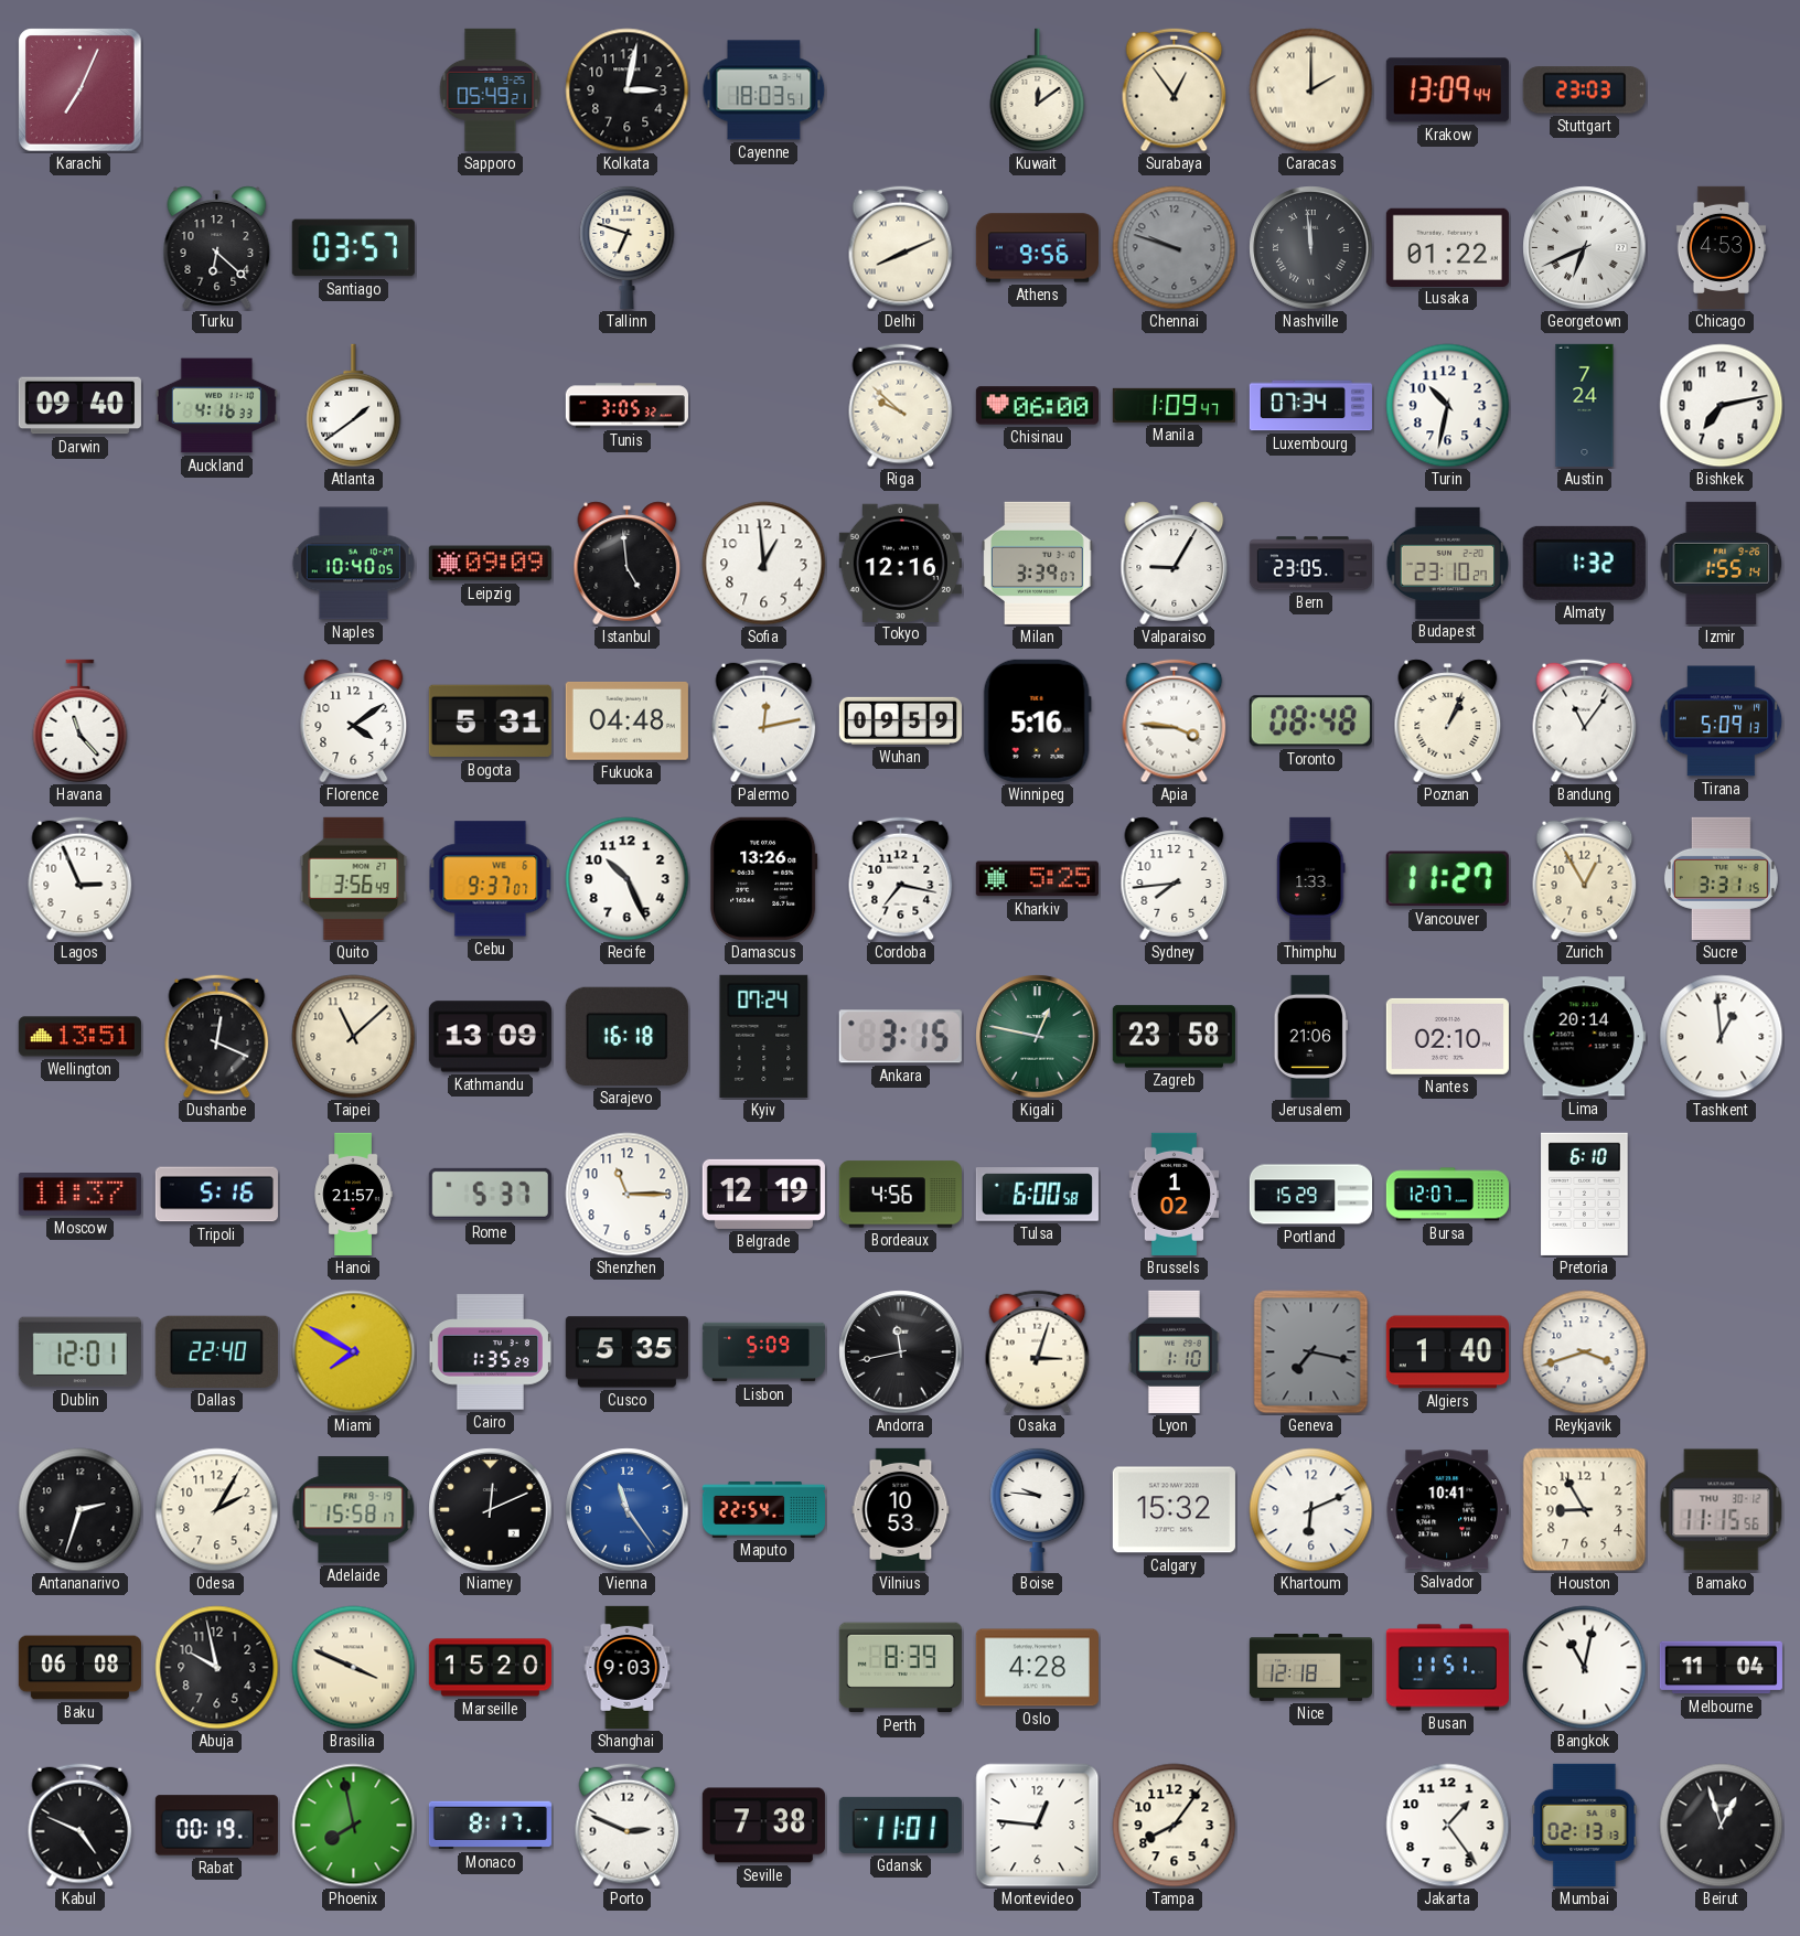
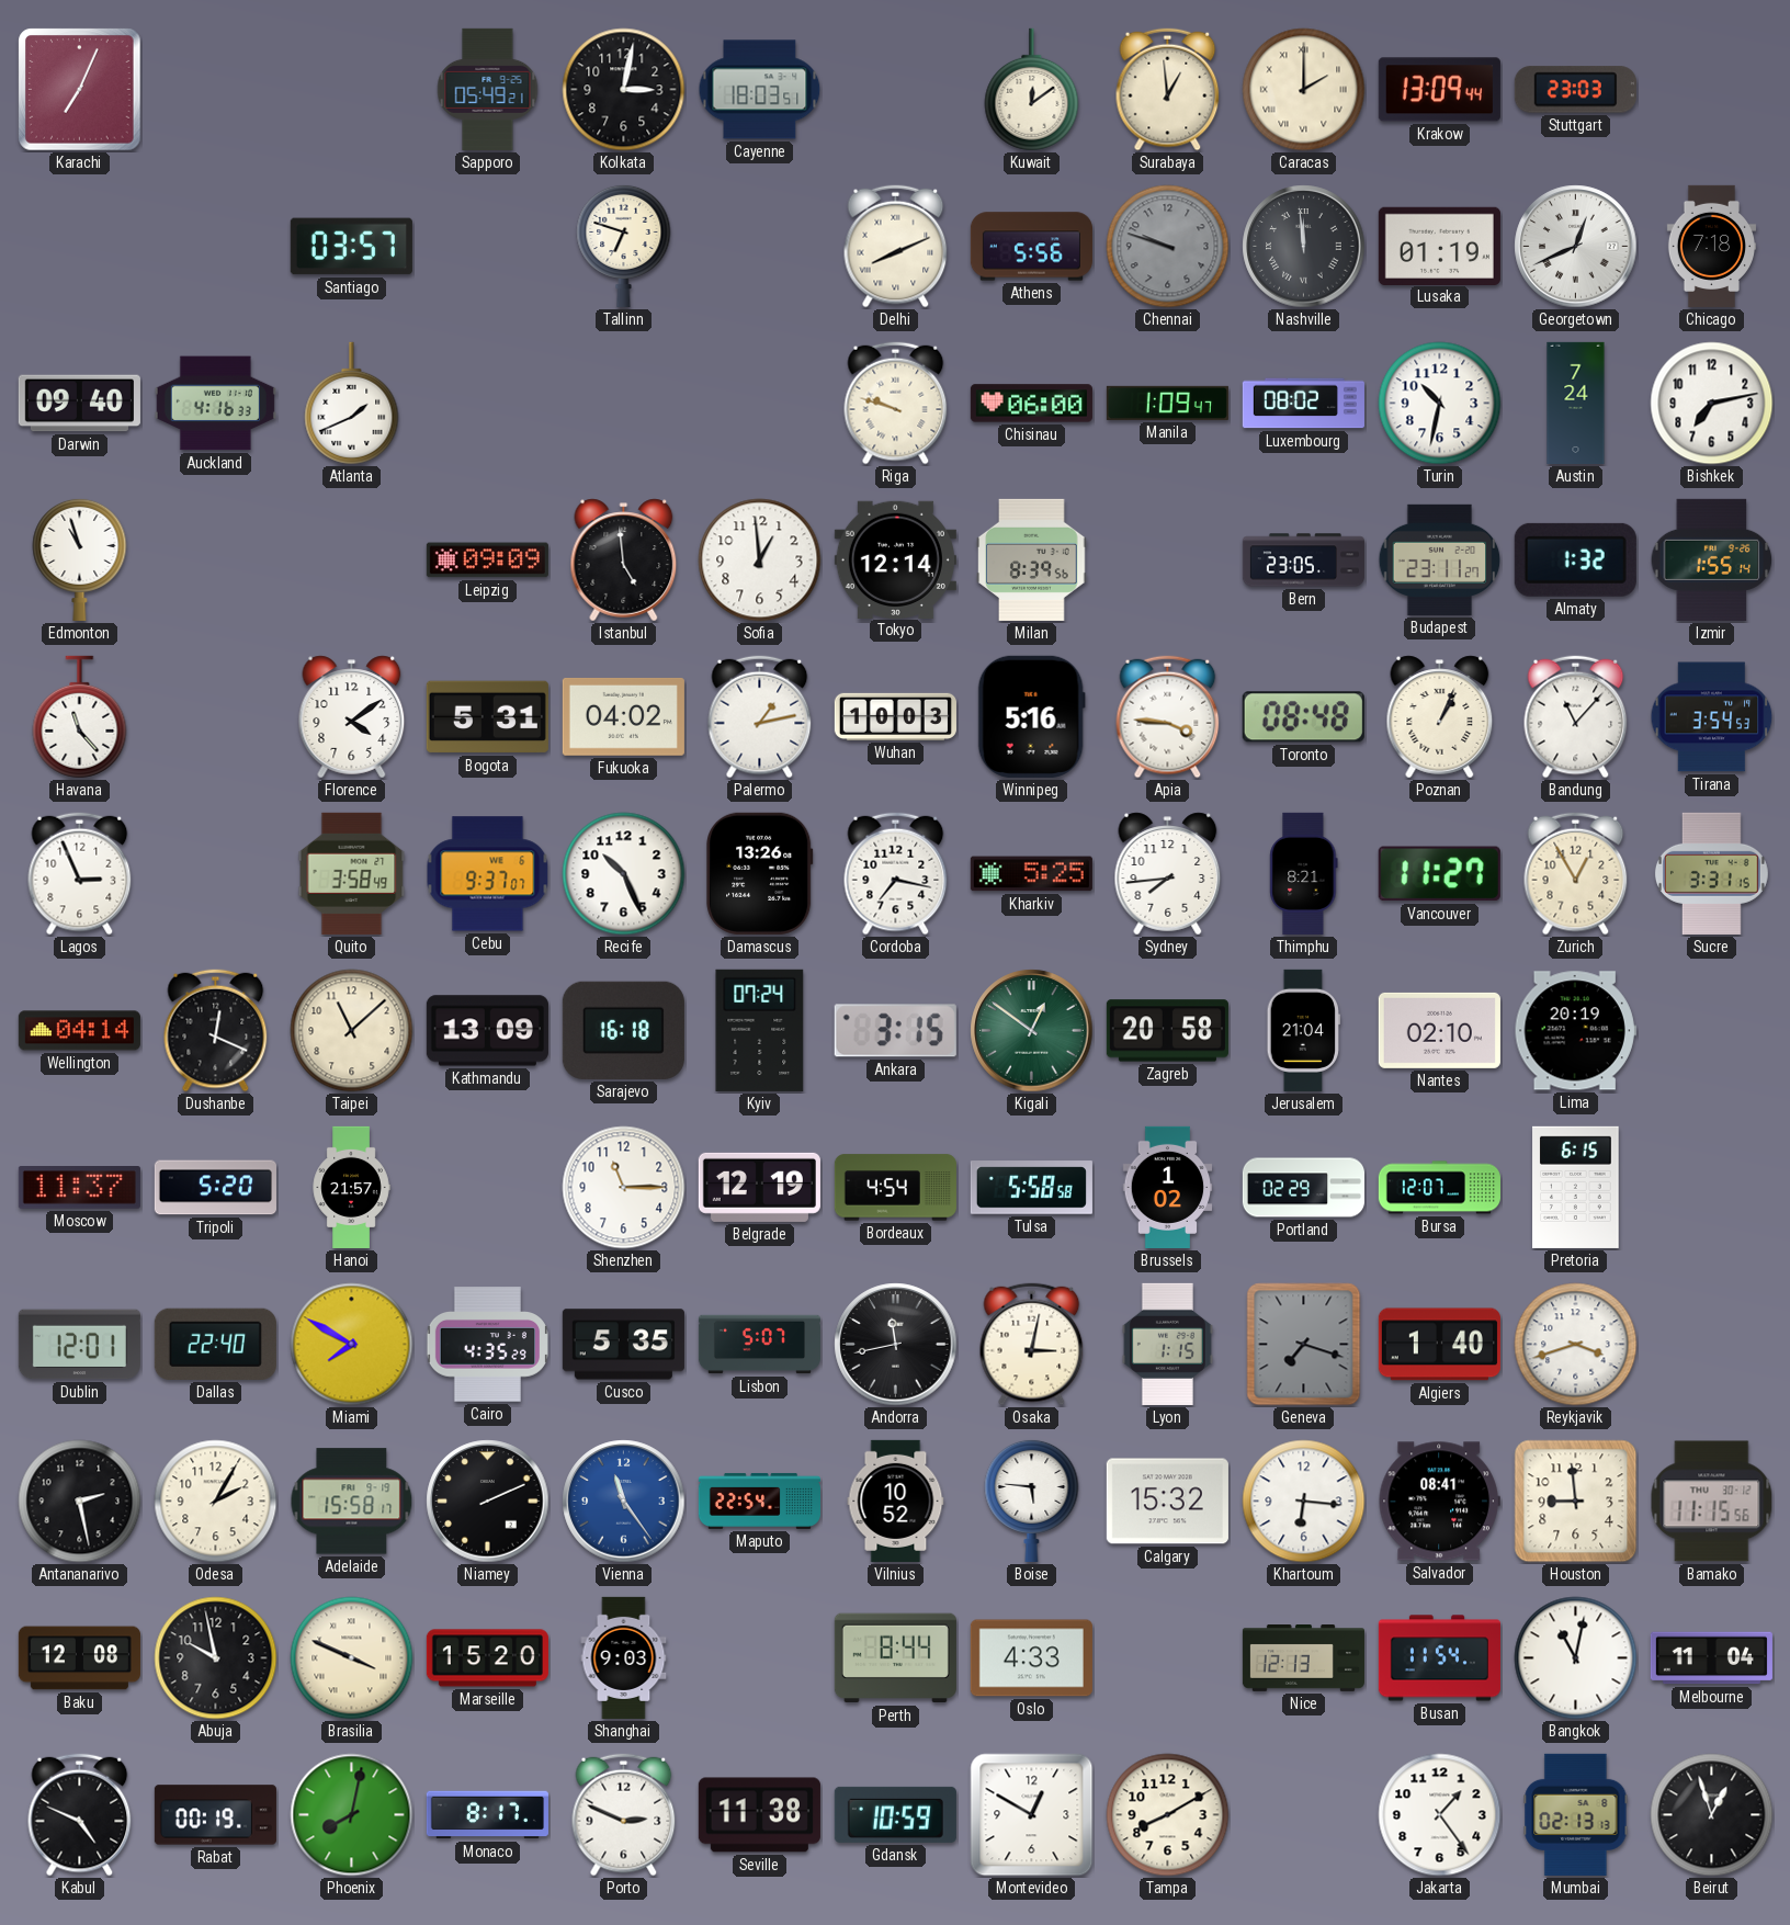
Surabaya: 12:54 -> 12:59 (1168, 90)
Turku: 6:22 -> none (217, 248)
Athens: 9:56 -> 5:56 (1031, 247)
Lusaka: 01:22 -> 01:19 (1439, 246)
Georgetown: 6:41 -> 12:41 (1576, 247)
Chicago: 4:53 -> 7:18 (1711, 246)
Atlanta: 1:39 -> 1:41 (352, 404)
Tunis: 3:05 -> none (626, 406)
Riga: 9:52 -> 9:48 (896, 404)
Luxembourg: 07:34 -> 08:02 (1303, 404)
Edmonton: none -> 10:57 (80, 559)
Naples: 10:40 -> none (353, 564)
Tokyo: 12:16 -> 12:14 (895, 559)
Milan: 3:39 -> 8:39 (1032, 559)
Valparaiso: 9:05 -> none (1175, 564)
Budapest: 23:10 -> 23:11 (1440, 559)
Fukuoka: 04:48 -> 04:02 (623, 716)
Palermo: 12:13 -> 1:13 (760, 717)
Wuhan: 09:59 -> 10:03 (895, 716)
Bandung: 11:06 -> 11:07 (1576, 717)
Tirana: 5:09 -> 3:54 (1712, 717)
Quito: 3:56 -> 3:58 (352, 873)
Thimphu: 1:33 -> 8:21 (1304, 873)
Wellington: 13:51 -> 04:14 (79, 1031)
Kigali: 12:47 -> 12:51 (1032, 1031)
Zagreb: 23:58 -> 20:58 (1167, 1031)
Jerusalem: 21:06 -> 21:04 (1303, 1030)
Lima: 20:14 -> 20:19 (1575, 1031)
Tashkent: 12:59 -> none (1722, 1037)
Tripoli: 5:16 -> 5:20 (215, 1188)
Rome: 5:37 -> none (490, 1194)
Bordeaux: 4:56 -> 4:54 (895, 1188)
Tulsa: 6:00 -> 5:58 (1031, 1188)
Portland: 15:29 -> 02:29 (1303, 1188)
Pretoria: 6:10 -> 6:15 (1576, 1187)
Cairo: 1:35 -> 4:35 (487, 1345)
Lisbon: 5:09 -> 5:07 (759, 1345)
Osaka: 3:03 -> 3:02 (1032, 1345)
Lyon: 1:10 -> 1:15 (1167, 1344)
Geneva: 7:17 -> 7:18 (1304, 1345)
Antananarivo: 2:33 -> 2:28 (80, 1502)
Niamey: 12:11 -> 2:11 (488, 1502)
Vilnius: 10:53 -> 10:52 (896, 1501)
Boise: 9:46 -> 5:46 (1032, 1501)
Khartoum: 6:11 -> 6:16 (1304, 1502)
Salvador: 10:41 -> 08:41 (1439, 1502)
Houston: 8:55 -> 8:59 (1576, 1502)
Baku: 06:08 -> 12:08 (79, 1658)
Perth: 8:39 -> 8:44 (895, 1658)
Oslo: 4:28 -> 4:33 (1031, 1658)
Nice: 12:18 -> 12:13 (1303, 1658)
Busan: 11:51 -> 11:54 (1439, 1658)
Phoenix: 7:58 -> 8:02 (352, 1815)
Seville: 7:38 -> 11:38 (759, 1815)
Gdansk: 11:01 -> 10:59 (895, 1814)
Montevideo: 12:46 -> 12:50 (1032, 1815)
Tampa: 8:06 -> 8:10 (1168, 1815)
